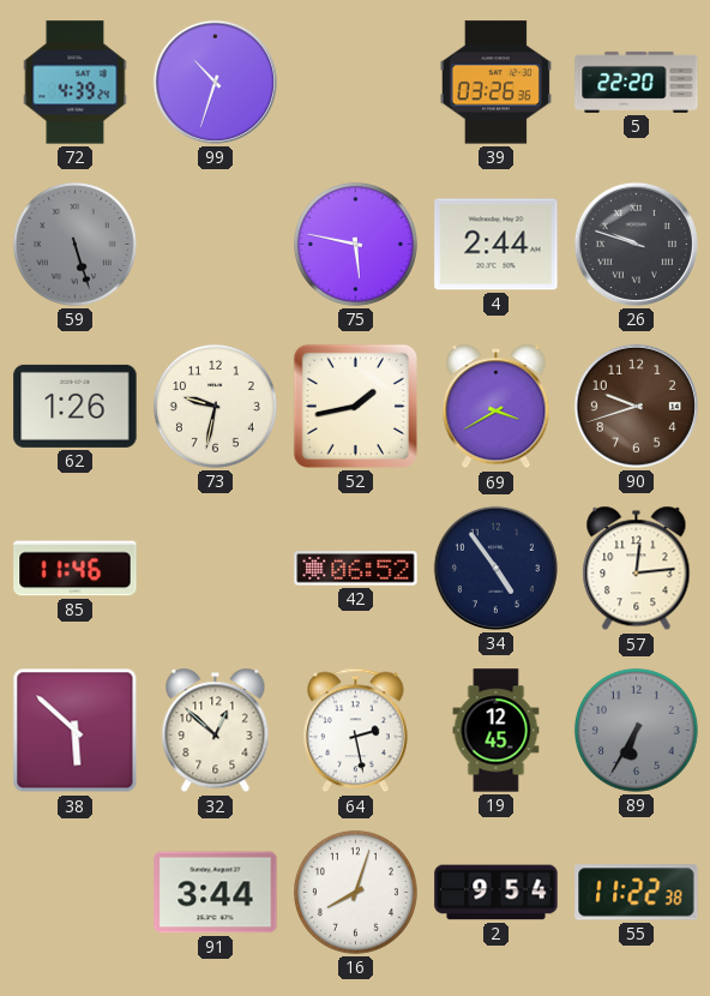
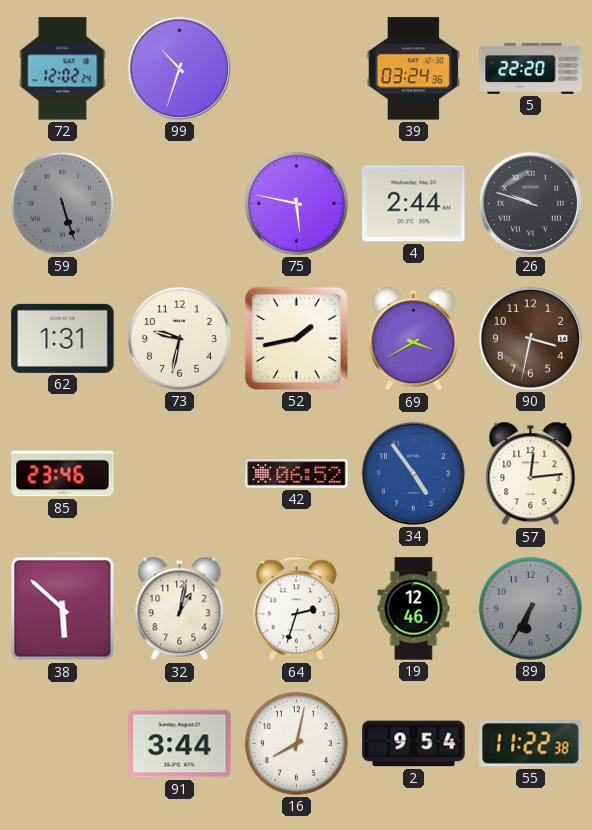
72: 4:39 -> 12:02 (63, 69)
39: 03:26 -> 03:24 (414, 69)
62: 1:26 -> 1:31 (63, 338)
90: 9:42 -> 3:32 (530, 338)
85: 11:46 -> 23:46 (63, 474)
34 dial: navy -> blue (413, 473)
32: 12:52 -> 1:02 (180, 609)
64: 2:28 -> 2:33 (297, 609)
19: 12:45 -> 12:46 (414, 609)
16: 8:03 -> 8:02 (296, 743)
